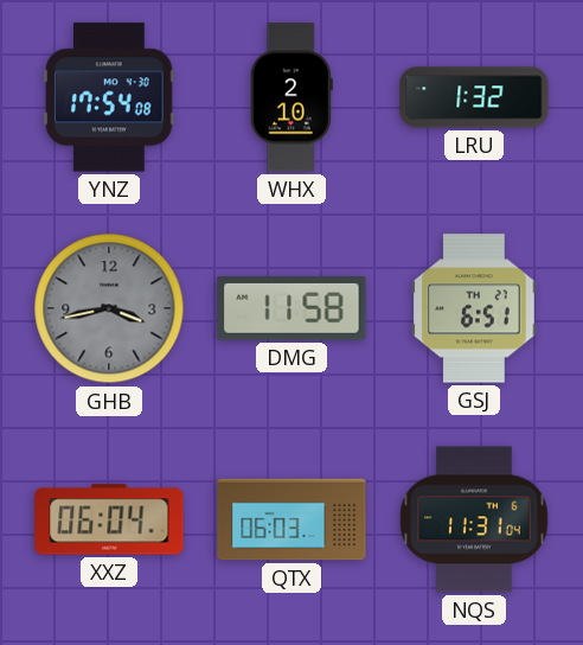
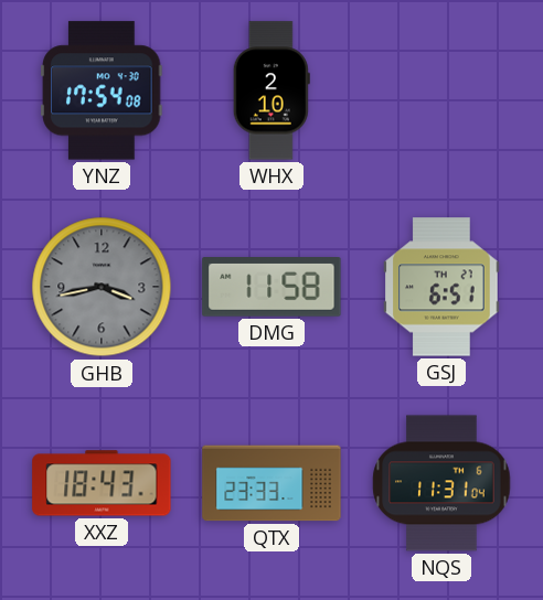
LRU: 1:32 -> none (474, 97)
XXZ: 06:04 -> 18:43 (102, 483)
QTX: 06:03 -> 23:33 (271, 483)
